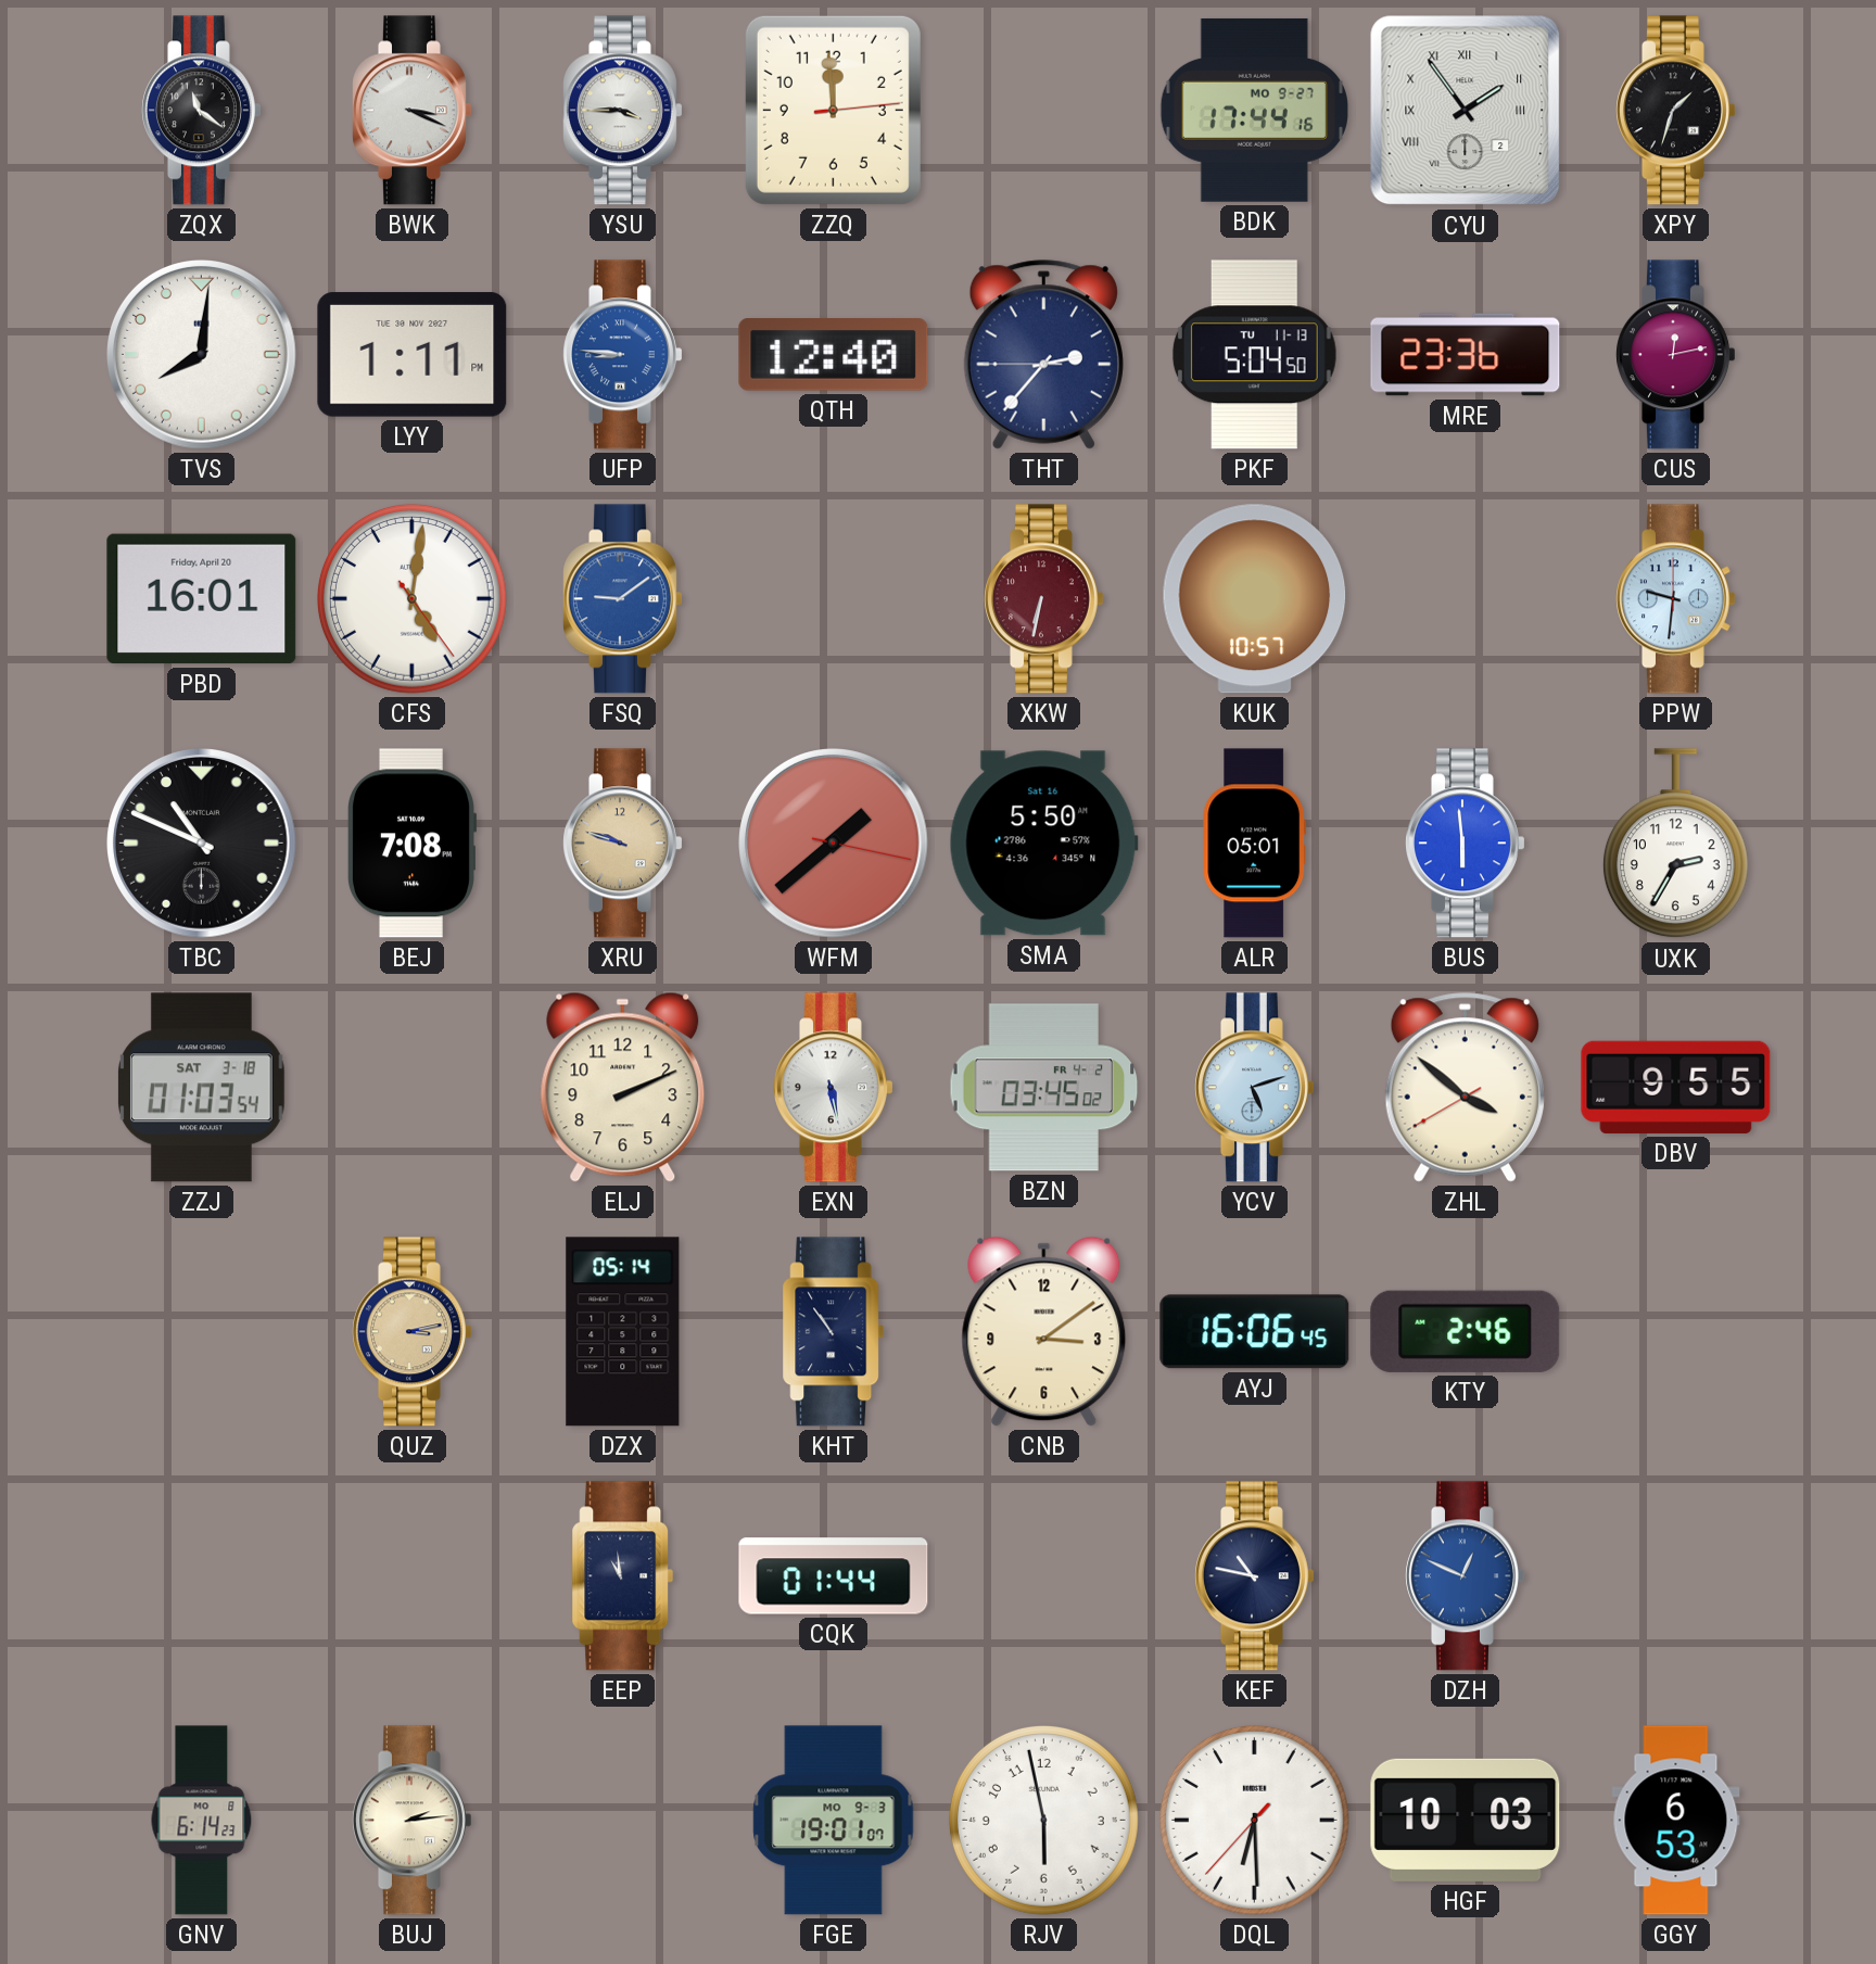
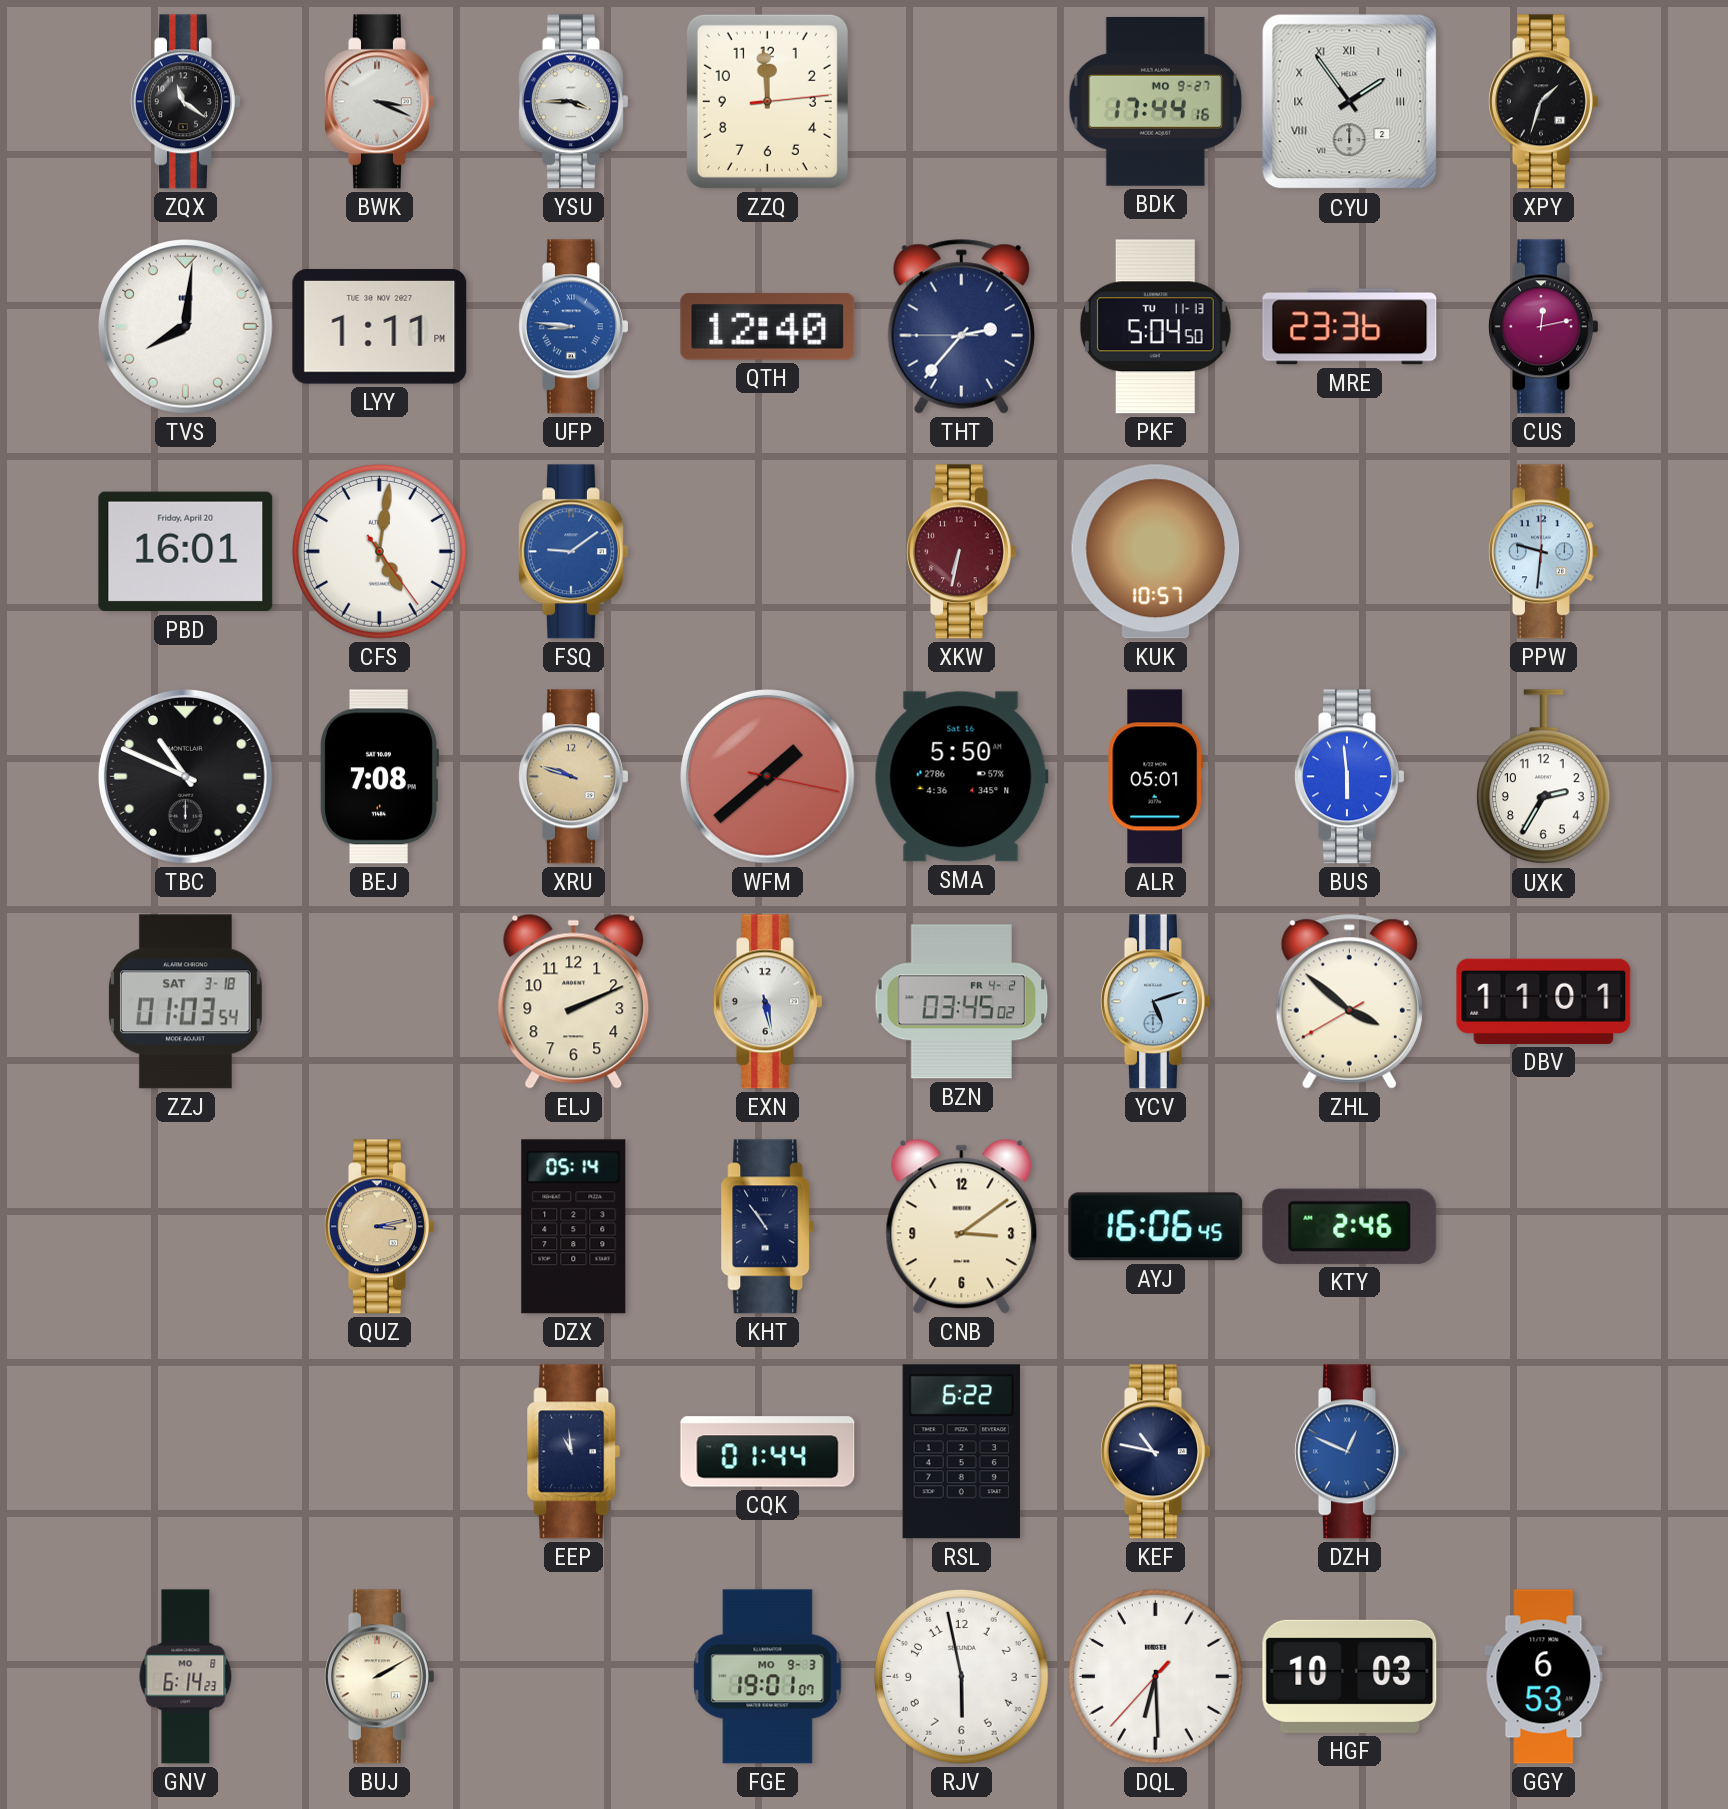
DBV: 9:55 -> 11:01 (1544, 1001)
RSL: none -> 6:22 (961, 1452)
BUJ: 2:14 -> 2:10 (380, 1677)
